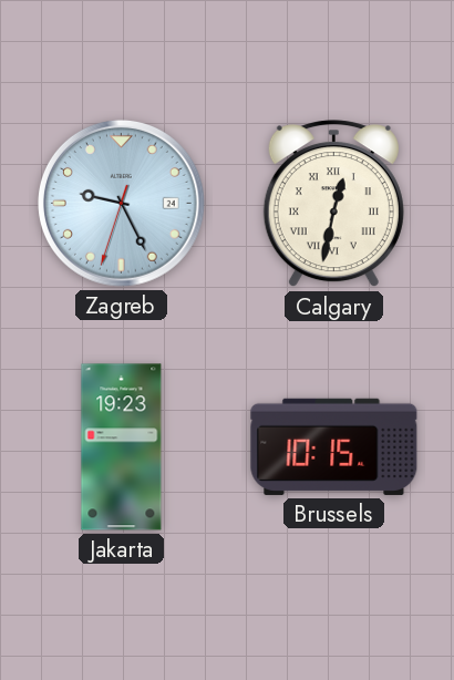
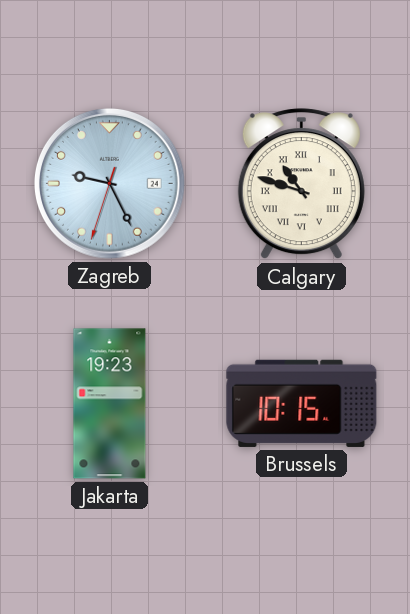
Calgary: 12:32 -> 10:48 (301, 184)
